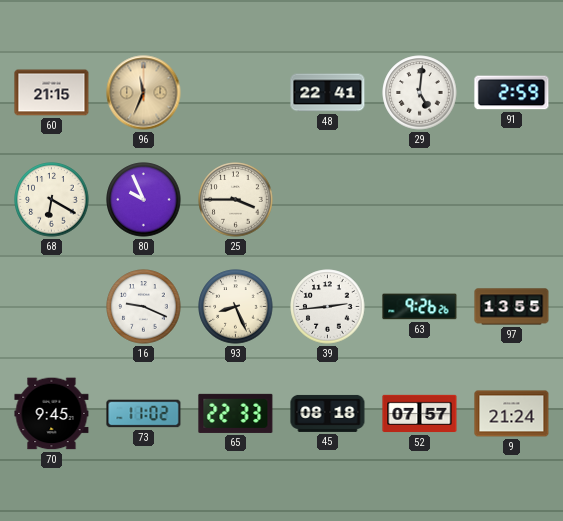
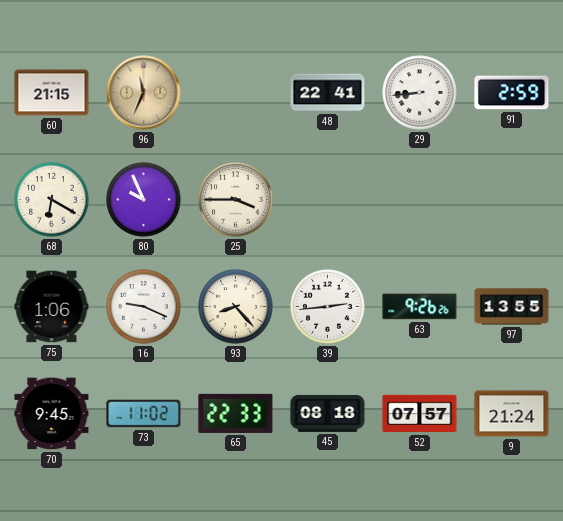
29: 5:01 -> 8:44 (420, 93)
75: none -> 1:06 (52, 307)
93: 8:26 -> 8:23 (236, 307)
